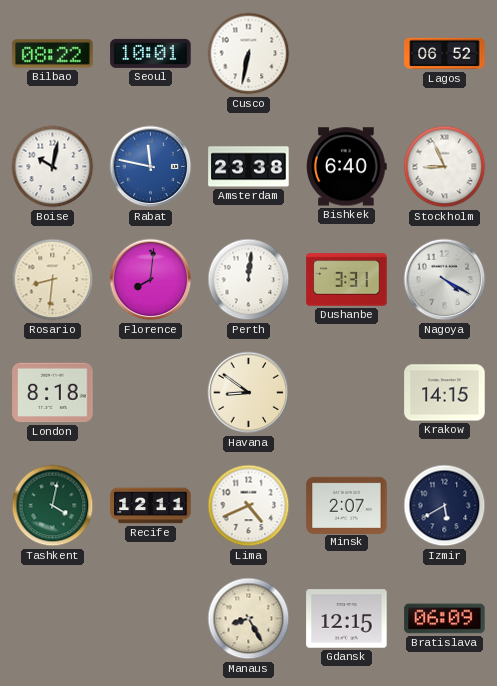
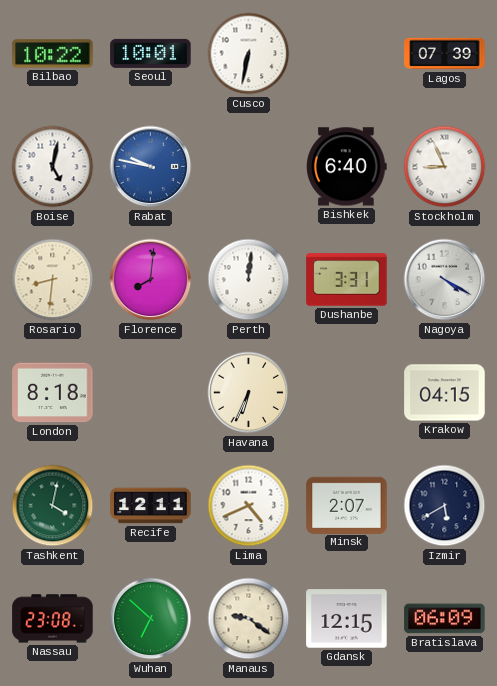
Bilbao: 08:22 -> 10:22 (53, 54)
Lagos: 06:52 -> 07:39 (445, 54)
Boise: 10:02 -> 5:02 (53, 167)
Rabat: 11:47 -> 9:47 (151, 167)
Amsterdam: 23:38 -> none (249, 167)
Havana: 8:51 -> 6:34 (249, 393)
Krakow: 14:15 -> 04:15 (445, 393)
Nassau: none -> 23:08 (53, 619)
Wuhan: none -> 6:52 (151, 619)
Manaus: 8:25 -> 9:21 (249, 619)
